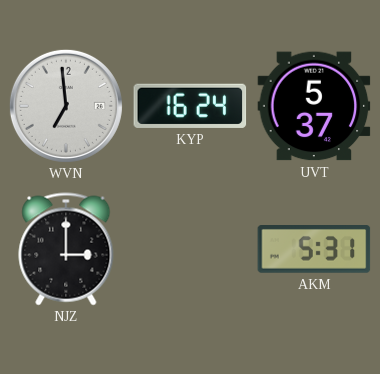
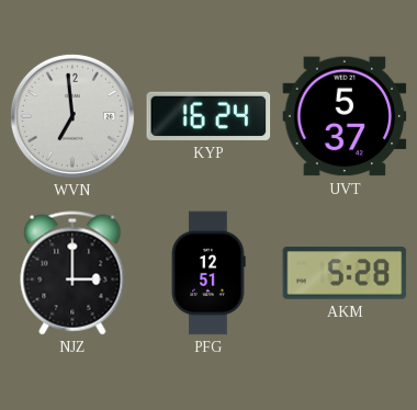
PFG: none -> 12:51 (208, 273)
AKM: 5:31 -> 5:28 (345, 274)
